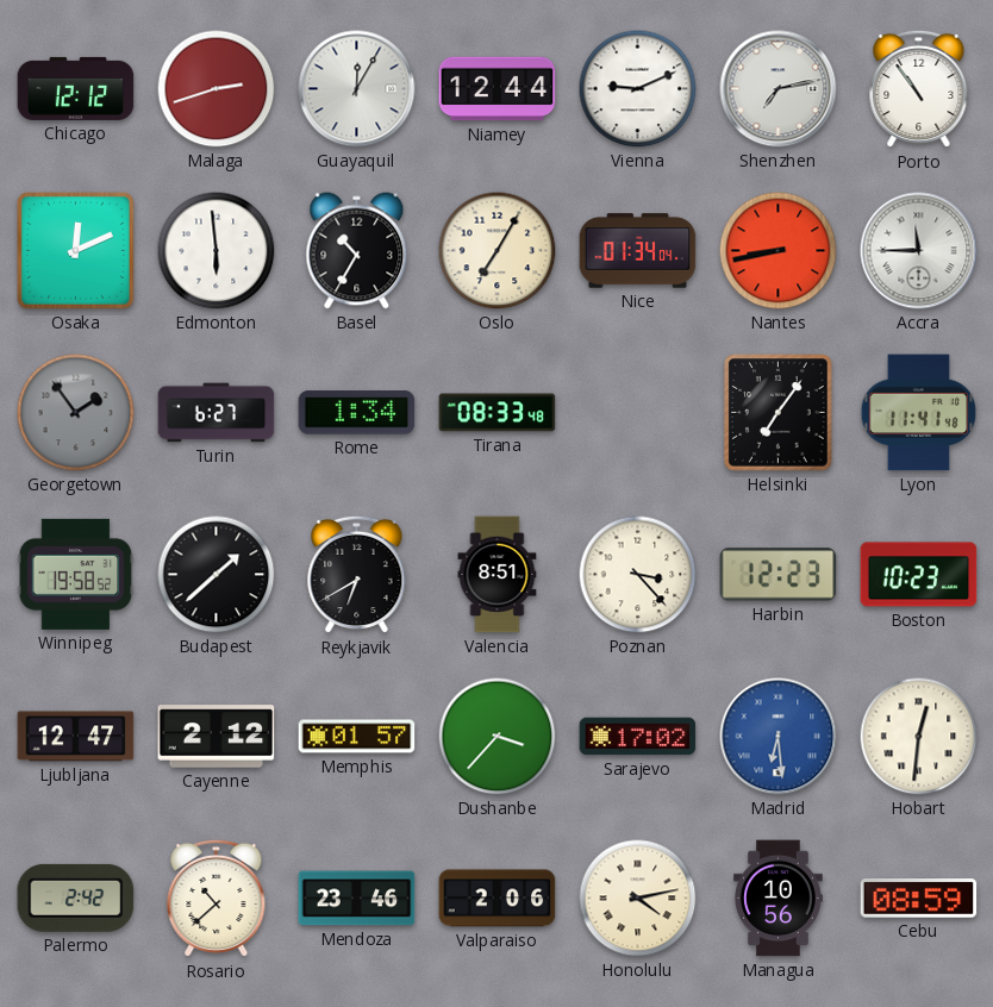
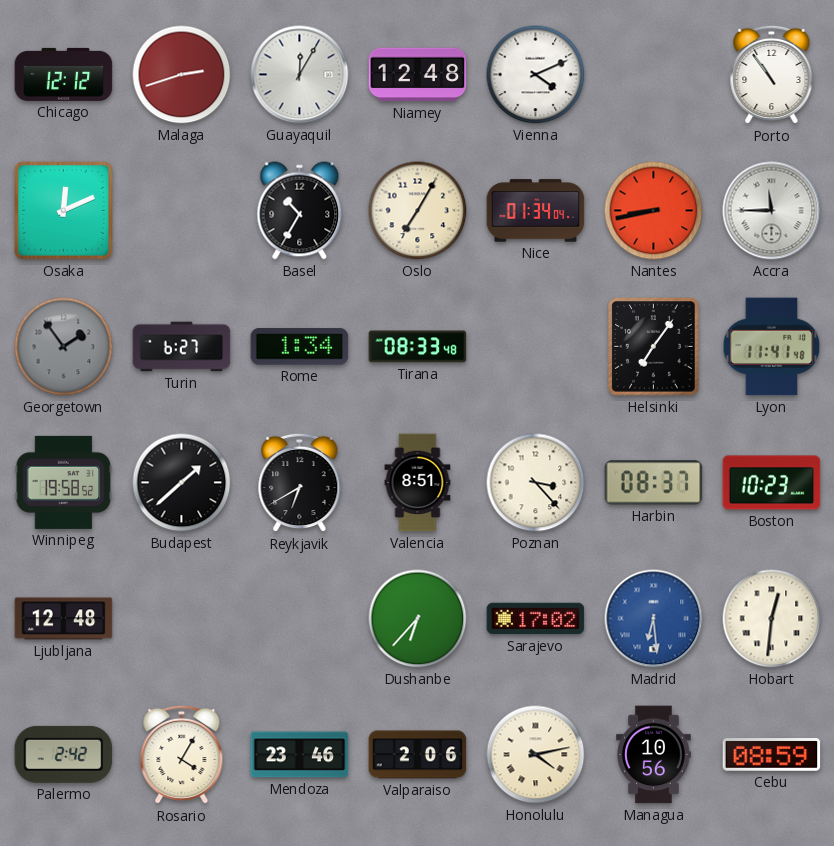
Niamey: 12:44 -> 12:48 (418, 75)
Vienna: 9:11 -> 4:11 (536, 75)
Shenzhen: 7:13 -> none (779, 89)
Edmonton: 5:59 -> none (217, 251)
Harbin: 12:23 -> 08:37 (654, 483)
Ljubljana: 12:47 -> 12:48 (64, 619)
Cayenne: 2:12 -> none (217, 737)
Memphis: 01:57 -> none (357, 737)
Dushanbe: 3:37 -> 6:37 (418, 619)
Rosario: 10:38 -> 4:05 (182, 755)
